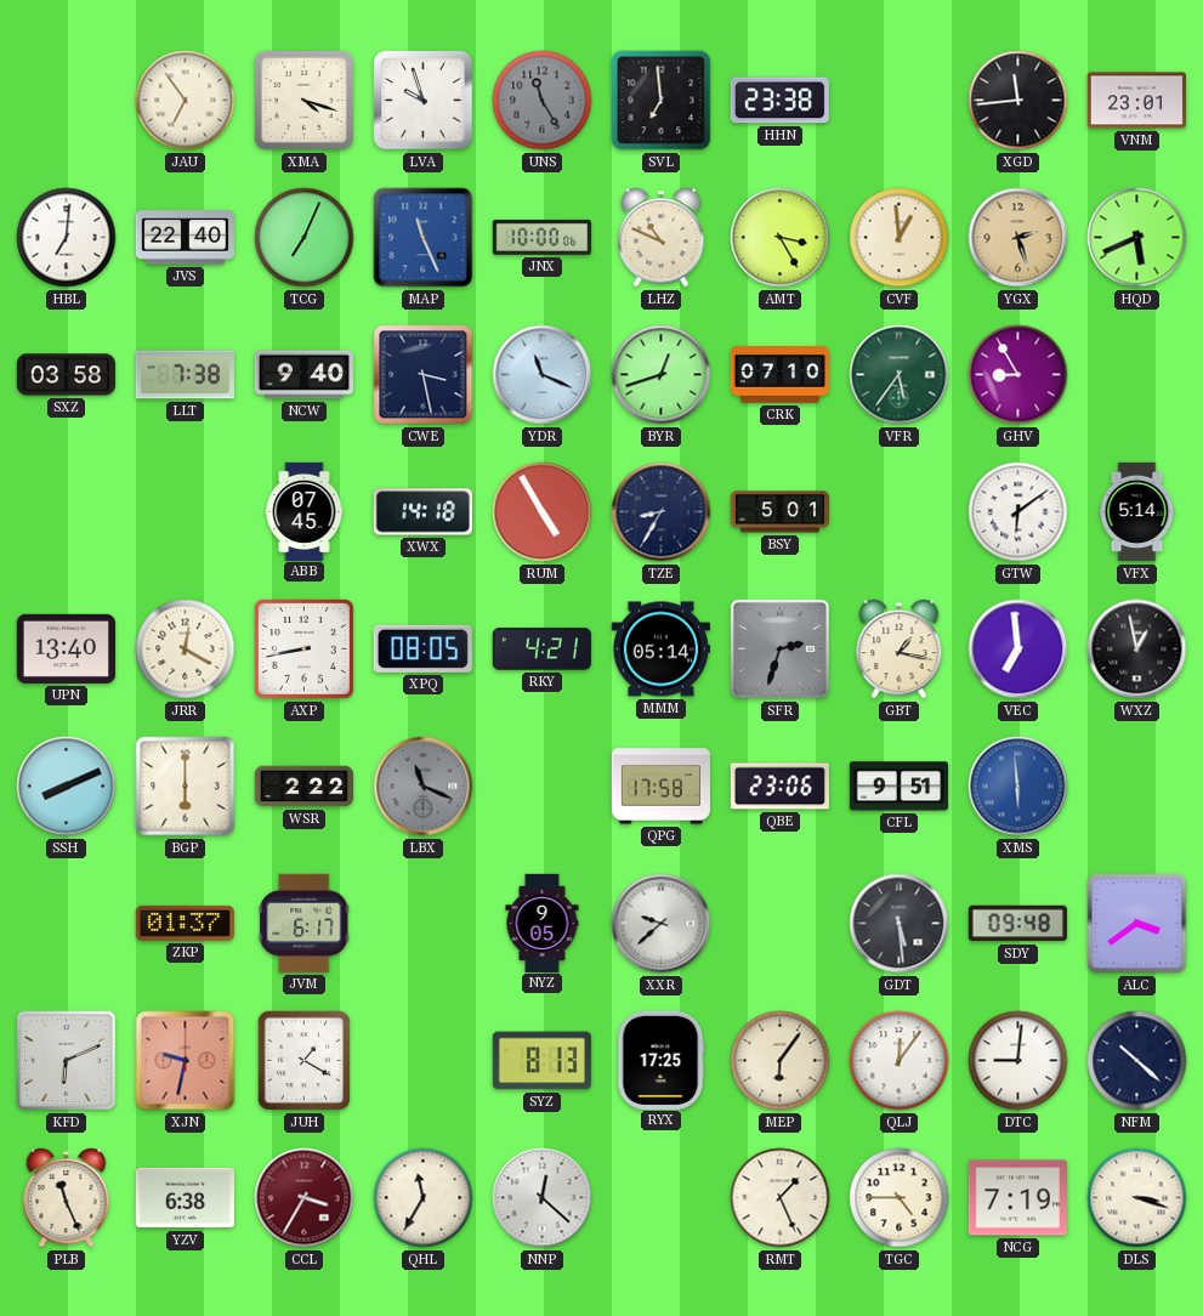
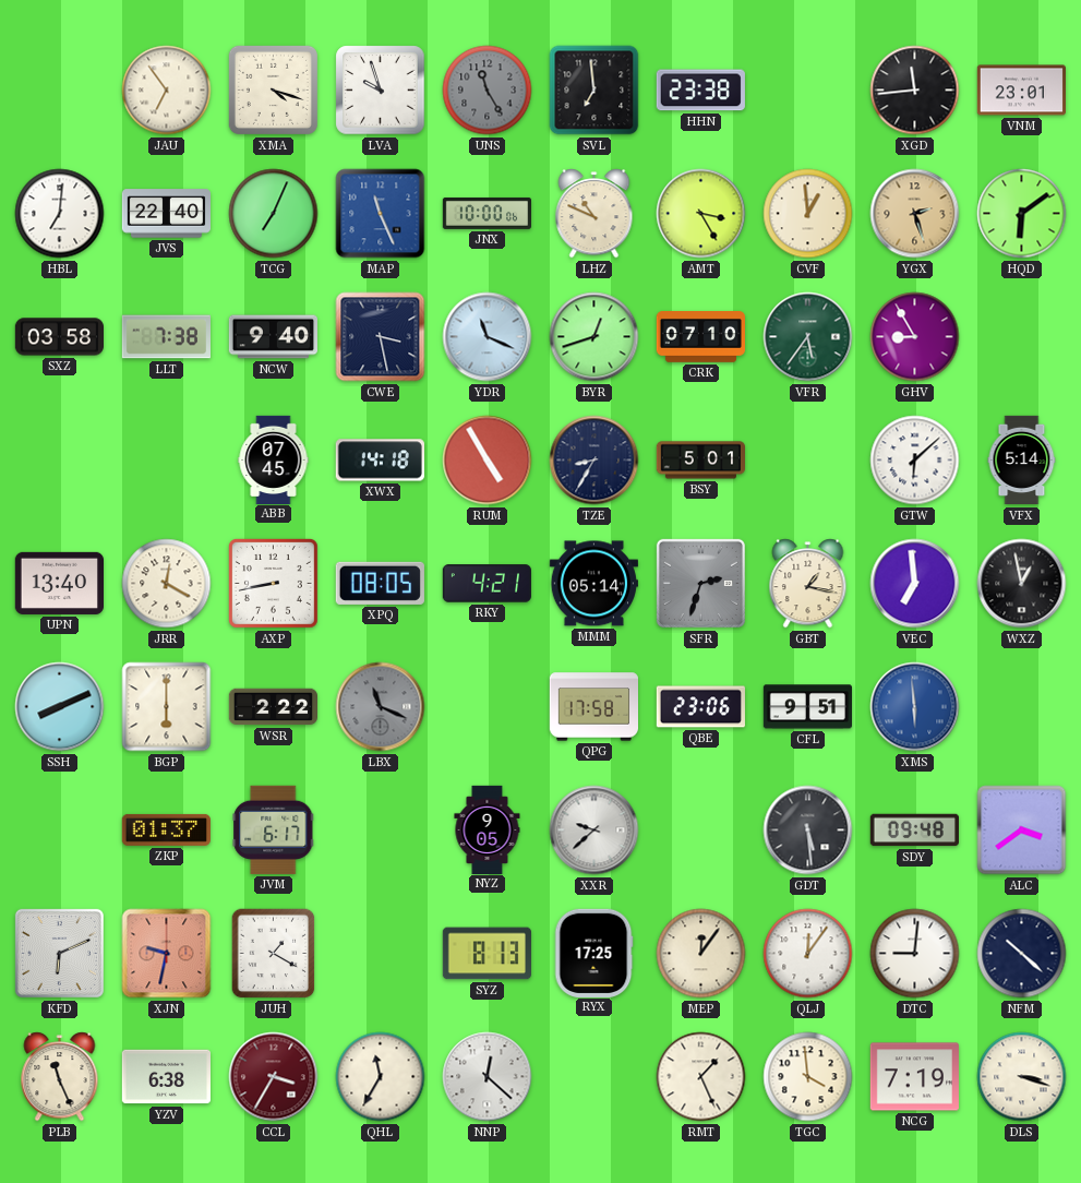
HQD: 5:41 -> 6:09 (1022, 214)
GTW: 6:09 -> 6:08 (915, 461)
MEP: 6:06 -> 12:06 (701, 954)
TGC: 4:45 -> 3:59 (808, 1077)
